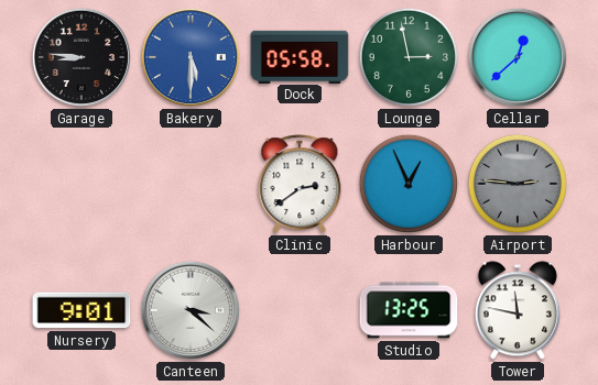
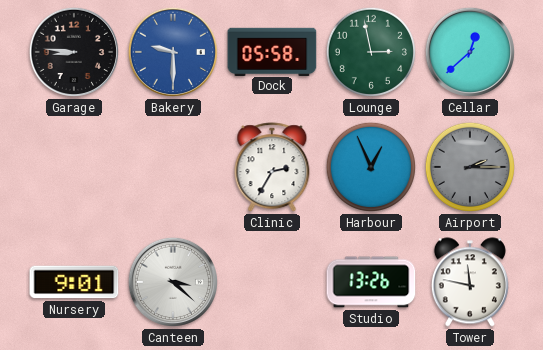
Bakery: 5:30 -> 9:30 (173, 52)
Clinic: 2:39 -> 2:35 (272, 168)
Airport: 2:46 -> 2:15 (470, 167)
Studio: 13:25 -> 13:26 (371, 282)
